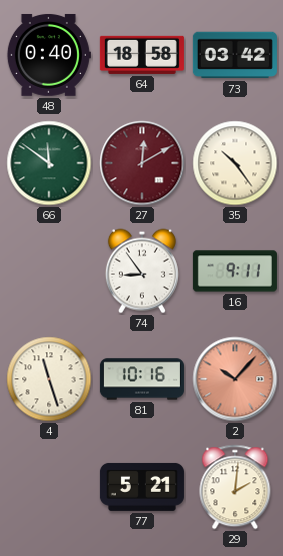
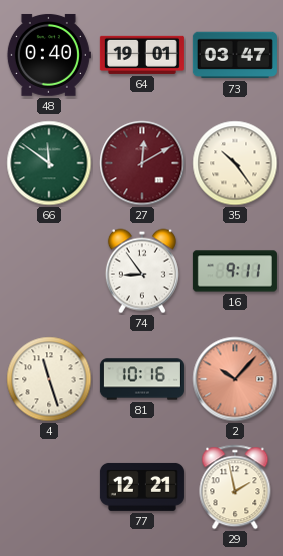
64: 18:58 -> 19:01 (142, 55)
73: 03:42 -> 03:47 (235, 55)
77: 5:21 -> 12:21 (142, 487)
29: 2:01 -> 1:58 (235, 487)
